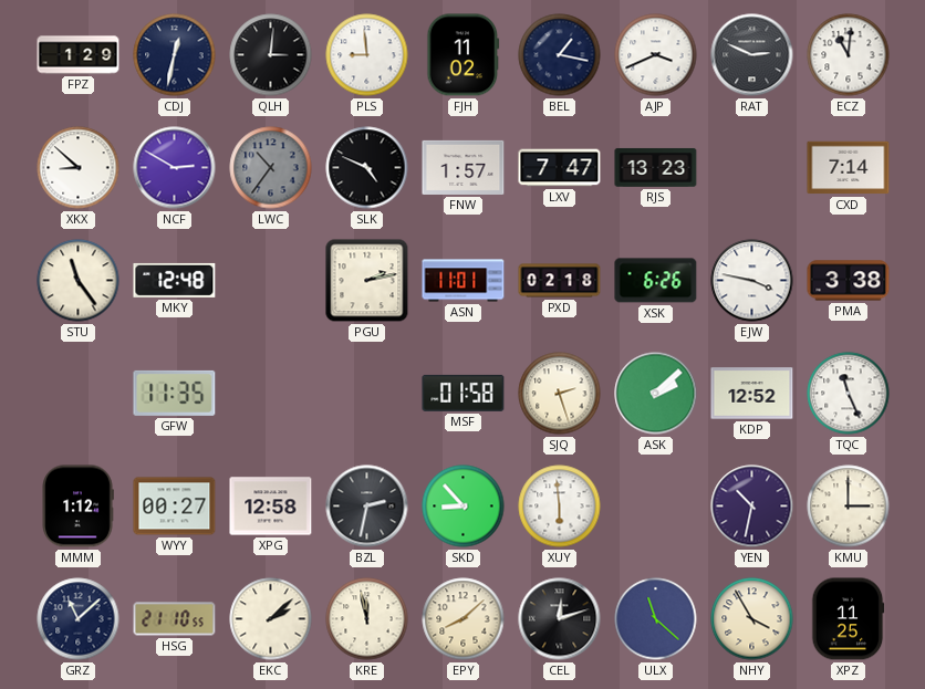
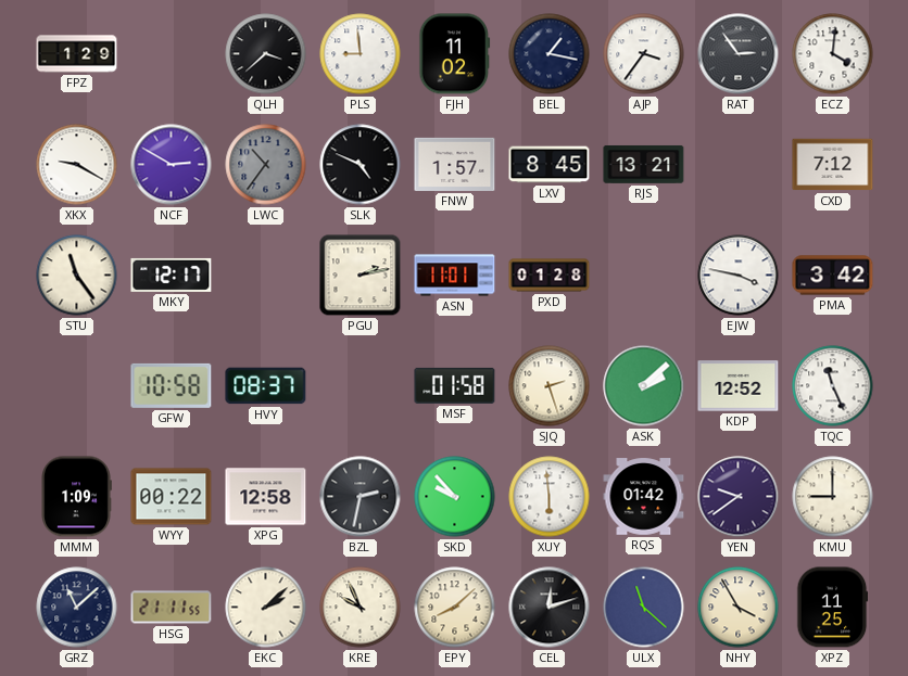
CDJ: 12:32 -> none (175, 55)
QLH: 3:01 -> 3:38 (266, 54)
AJP: 3:41 -> 3:36 (644, 54)
RAT: 2:49 -> 2:54 (739, 54)
ECZ: 11:01 -> 4:01 (833, 54)
XKX: 8:52 -> 9:20 (77, 165)
LXV: 7:47 -> 8:45 (550, 165)
RJS: 13:23 -> 13:21 (644, 164)
CXD: 7:14 -> 7:12 (833, 165)
MKY: 12:48 -> 12:17 (172, 275)
PXD: 02:18 -> 01:28 (550, 276)
XSK: 6:26 -> none (656, 281)
PMA: 3:38 -> 3:42 (833, 276)
GFW: 11:35 -> 10:58 (172, 385)
HVY: none -> 08:37 (266, 386)
MMM: 1:12 -> 1:09 (76, 497)
WYY: 00:27 -> 00:22 (172, 497)
SKD: 8:53 -> 9:53 (455, 497)
RQS: none -> 01:42 (644, 497)
YEN: 10:32 -> 9:39 (739, 497)
KMU: 3:00 -> 9:00 (833, 497)
HSG: 21:10 -> 21:11 (172, 608)
KRE: 11:58 -> 9:56 (361, 608)
